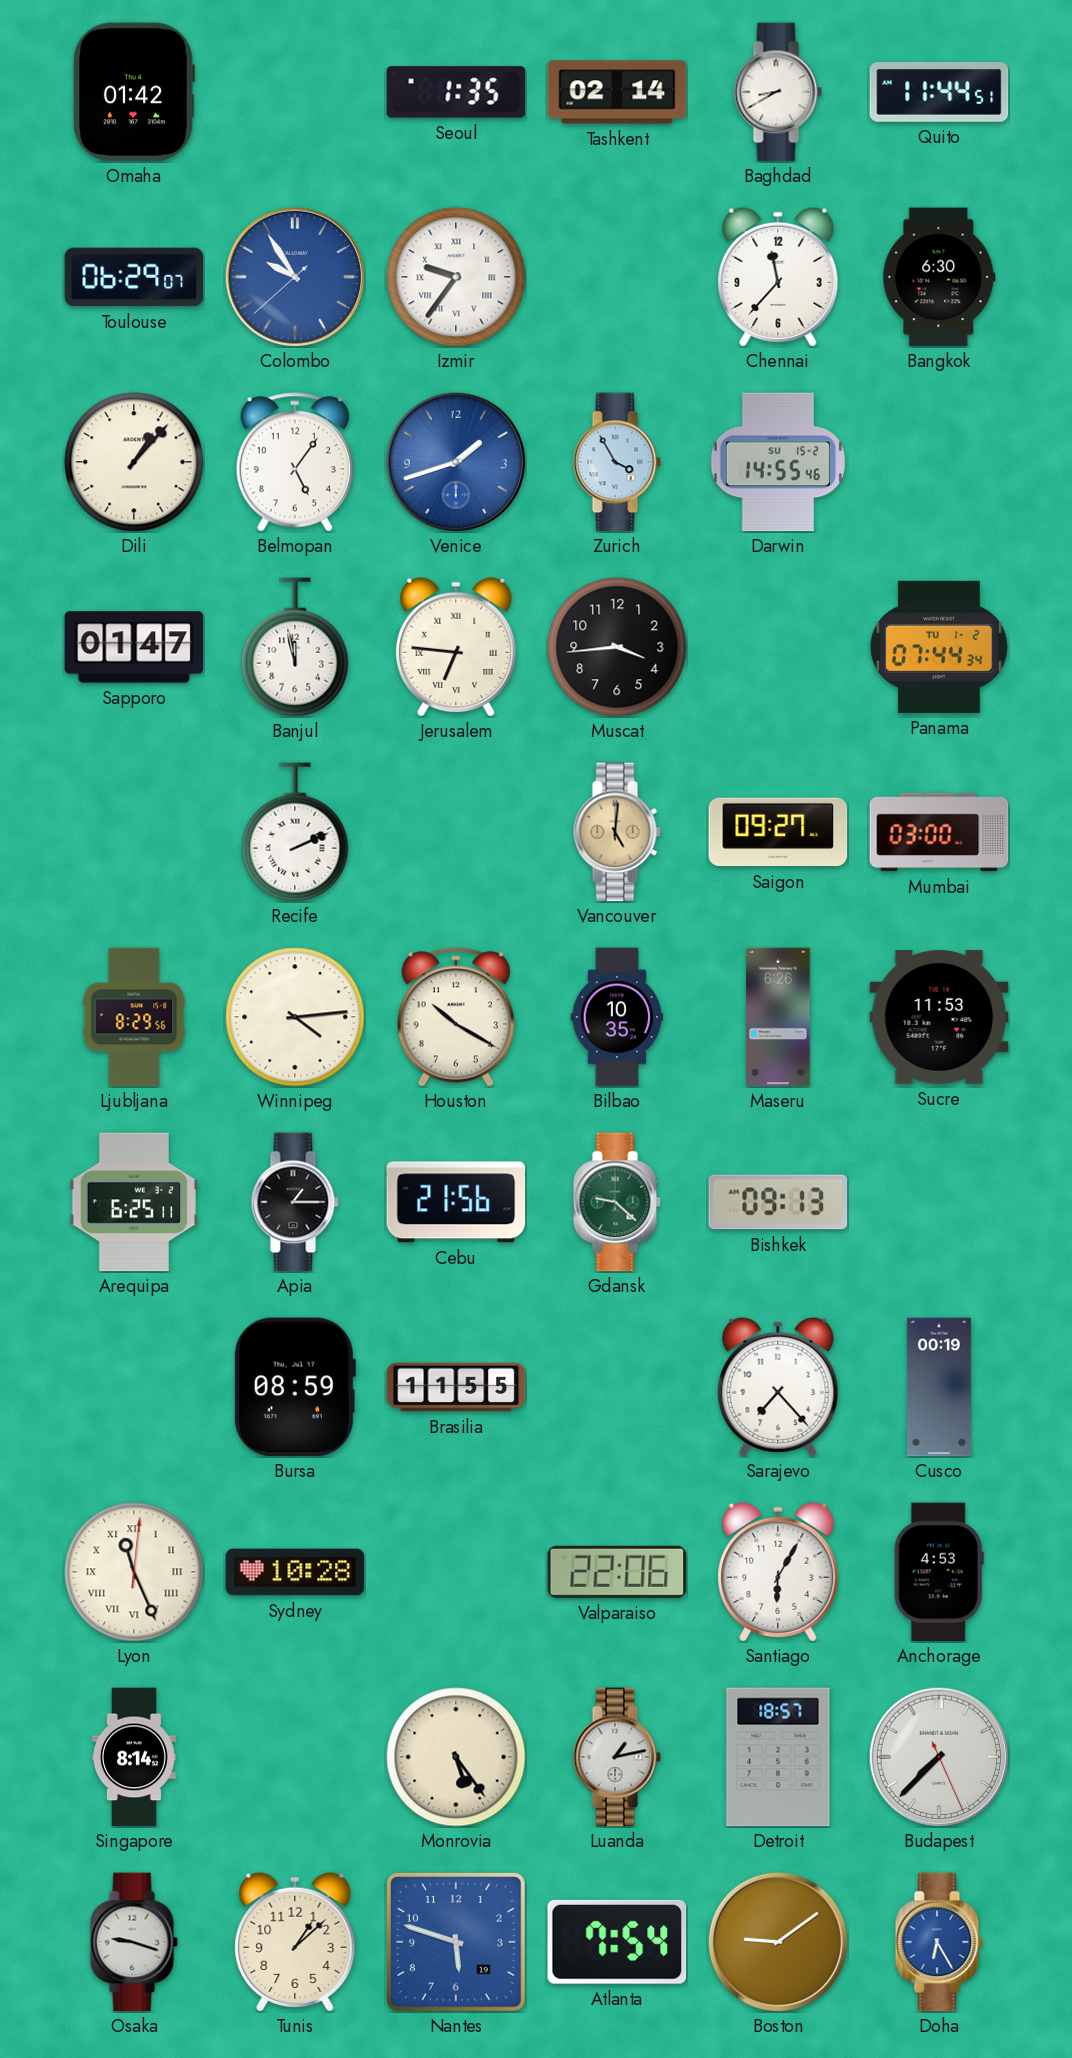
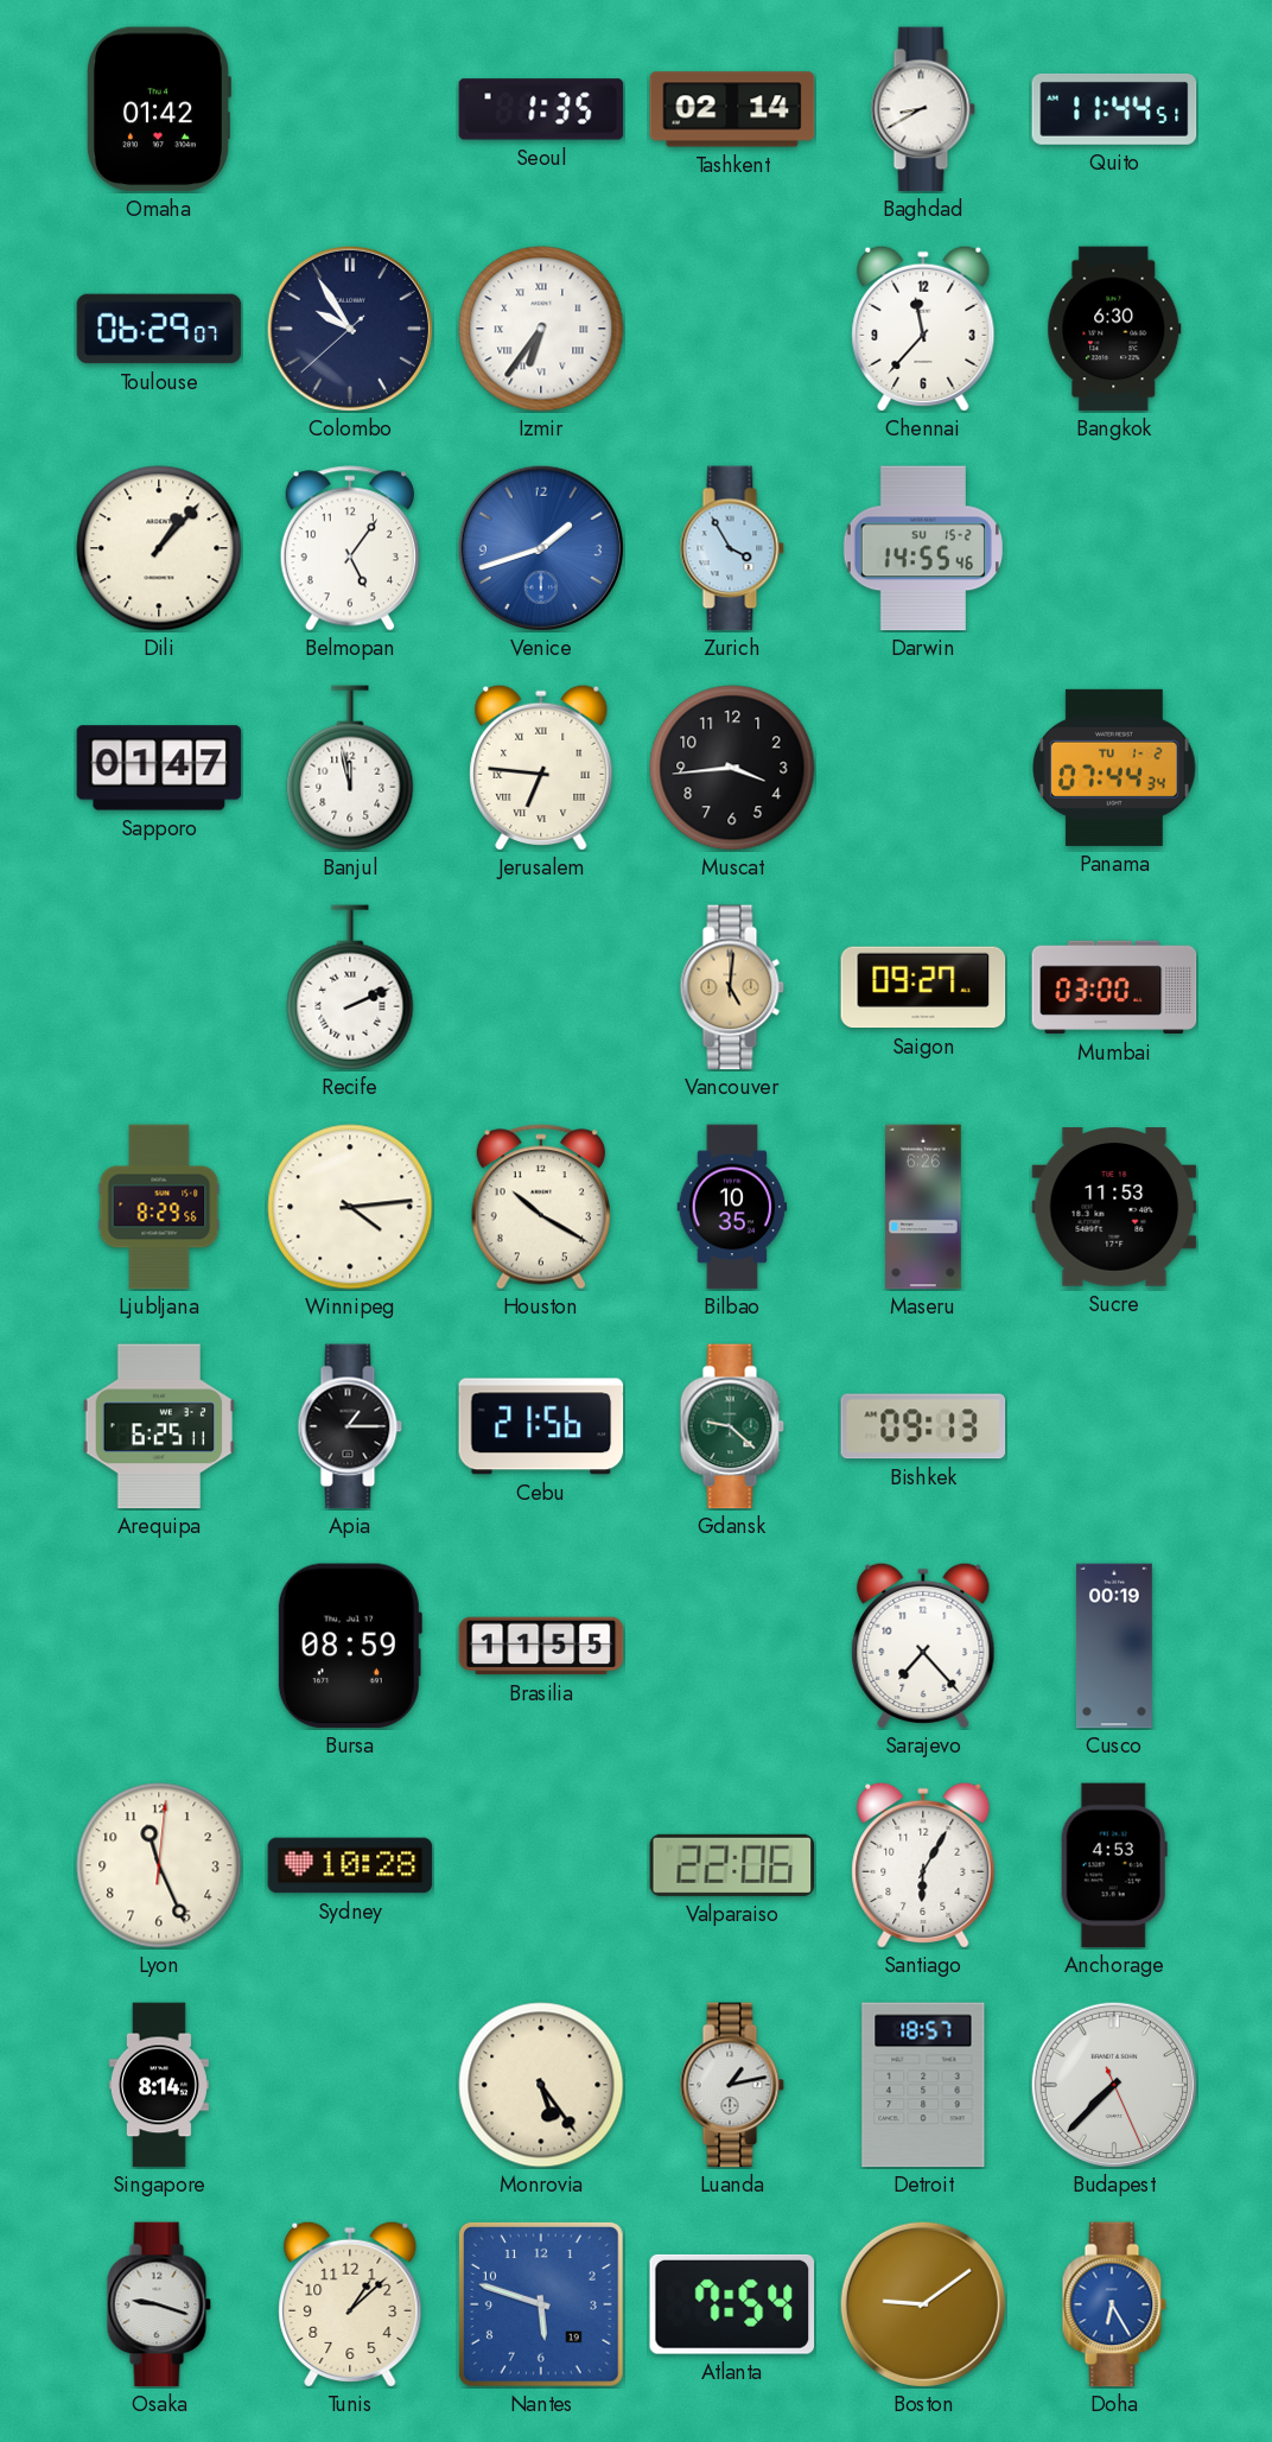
Colombo dial: blue -> navy (350, 329)
Izmir: 9:36 -> 6:36 (541, 329)
Lyon numerals: Roman -> Arabic (159, 1865)
